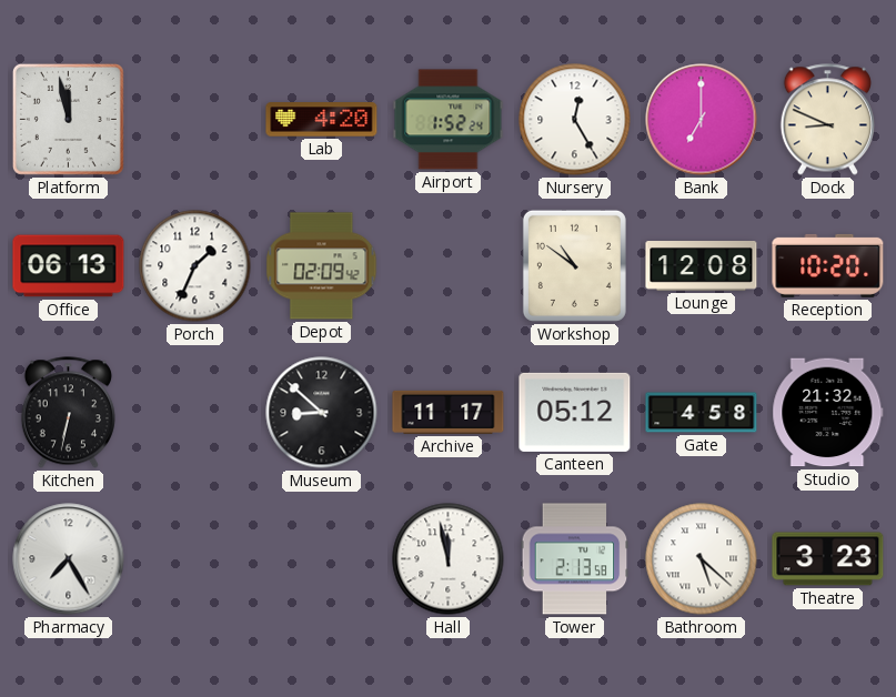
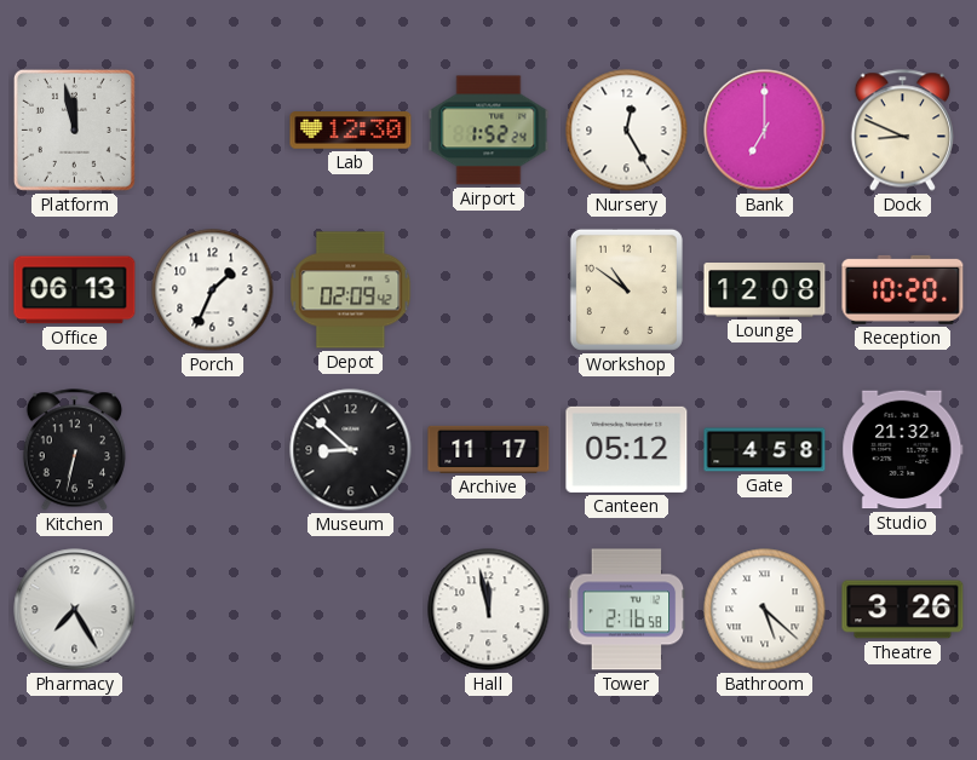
Lab: 4:20 -> 12:30 (351, 131)
Tower: 2:13 -> 2:16 (627, 610)
Theatre: 3:23 -> 3:26 (903, 610)
